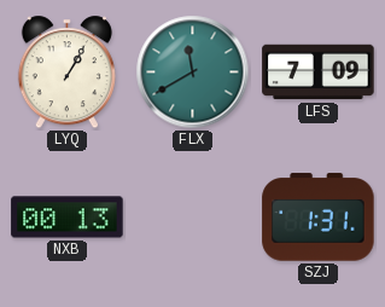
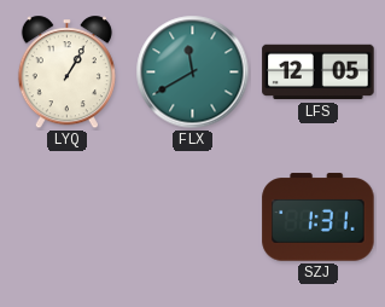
LFS: 7:09 -> 12:05 (319, 73)
NXB: 00:13 -> none (68, 218)
